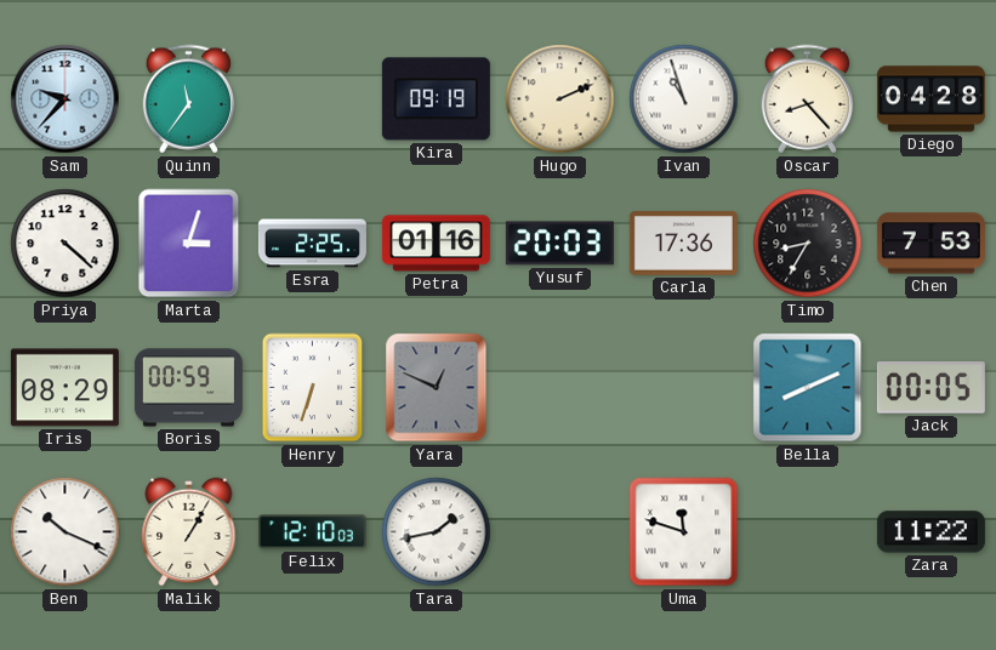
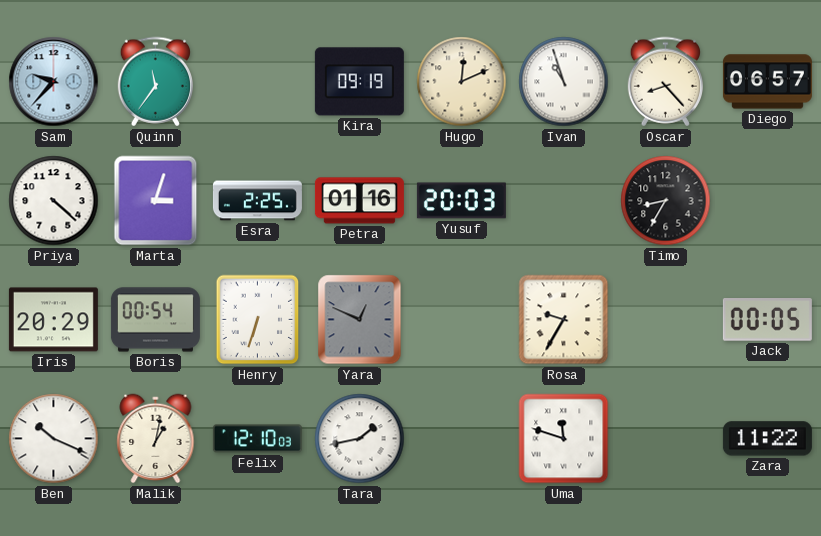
Hugo: 2:11 -> 12:11 (462, 82)
Diego: 04:28 -> 06:57 (767, 82)
Carla: 17:36 -> none (683, 244)
Chen: 7:53 -> none (930, 244)
Iris: 08:29 -> 20:29 (53, 320)
Boris: 00:59 -> 00:54 (155, 320)
Rosa: none -> 9:35 (564, 320)
Bella: 8:11 -> none (808, 388)
Malik: 1:05 -> 1:02 (156, 439)
